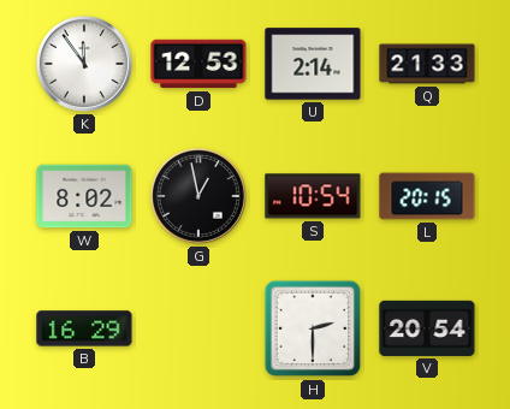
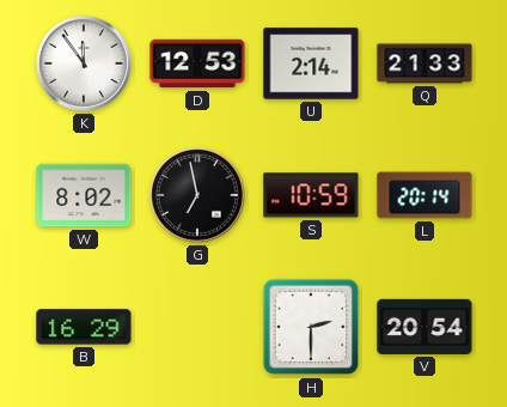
G: 12:58 -> 6:58 (197, 195)
S: 10:54 -> 10:59 (311, 195)
L: 20:15 -> 20:14 (424, 195)
